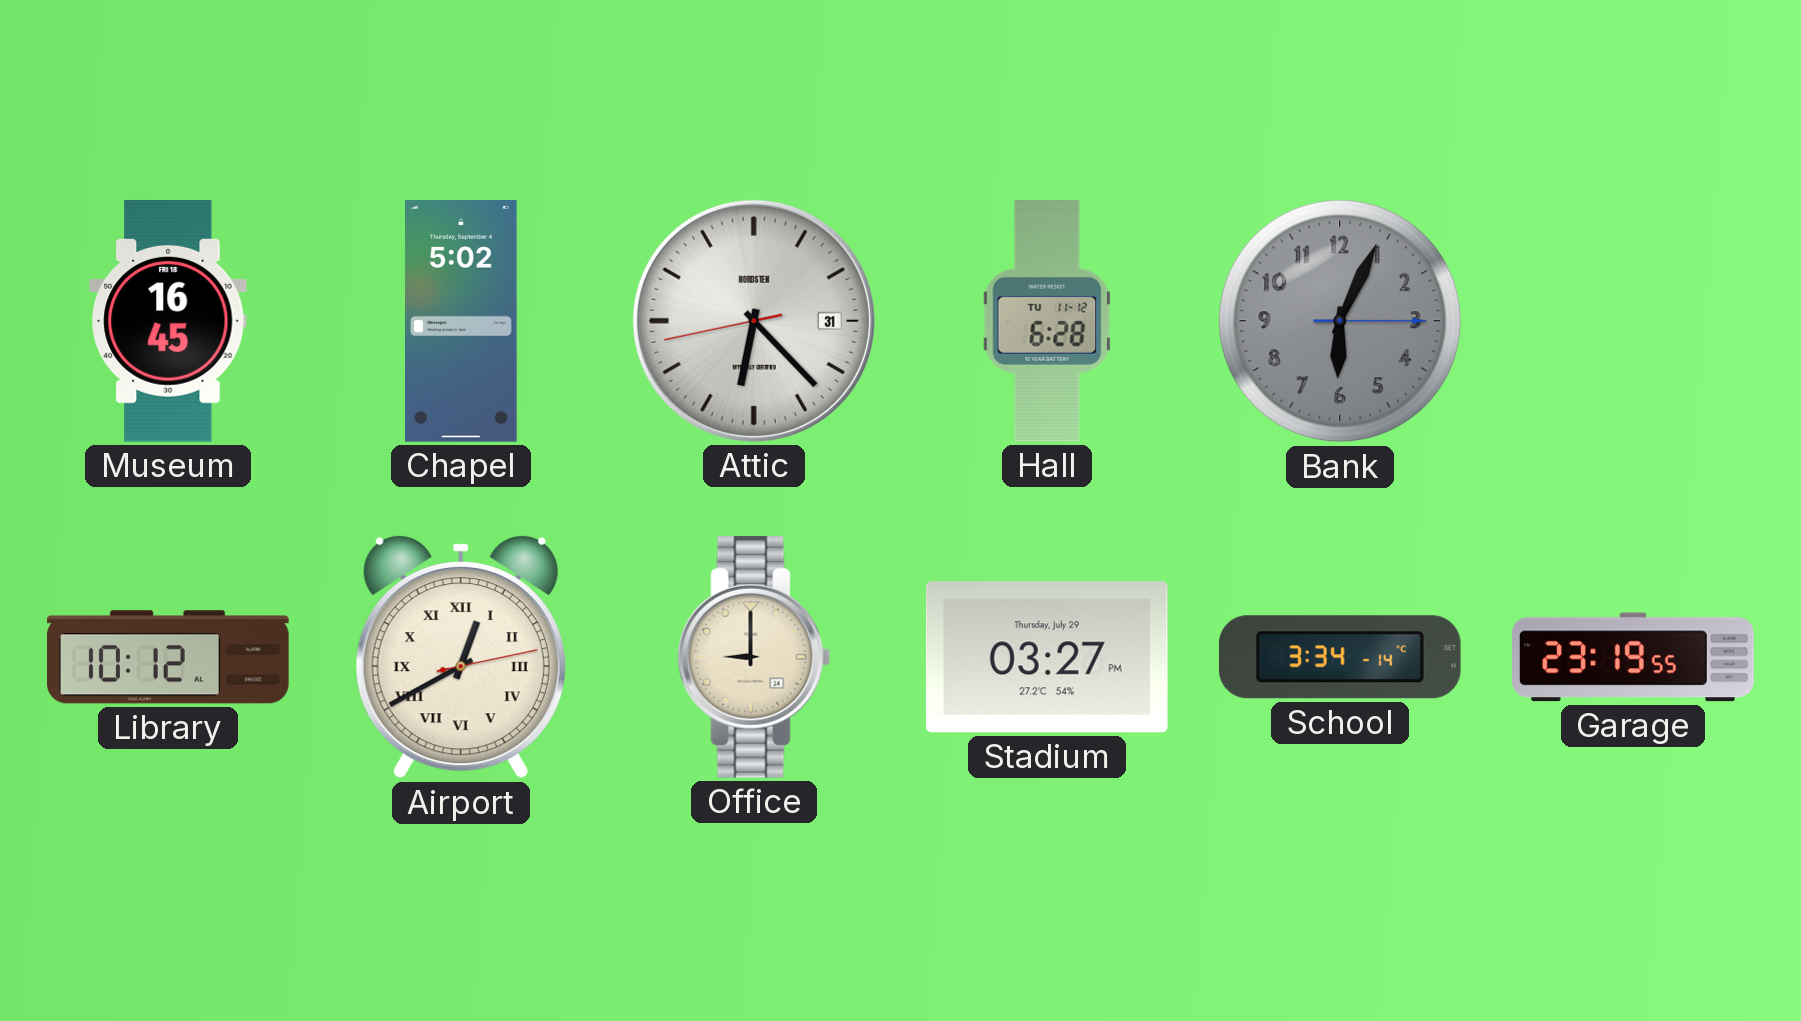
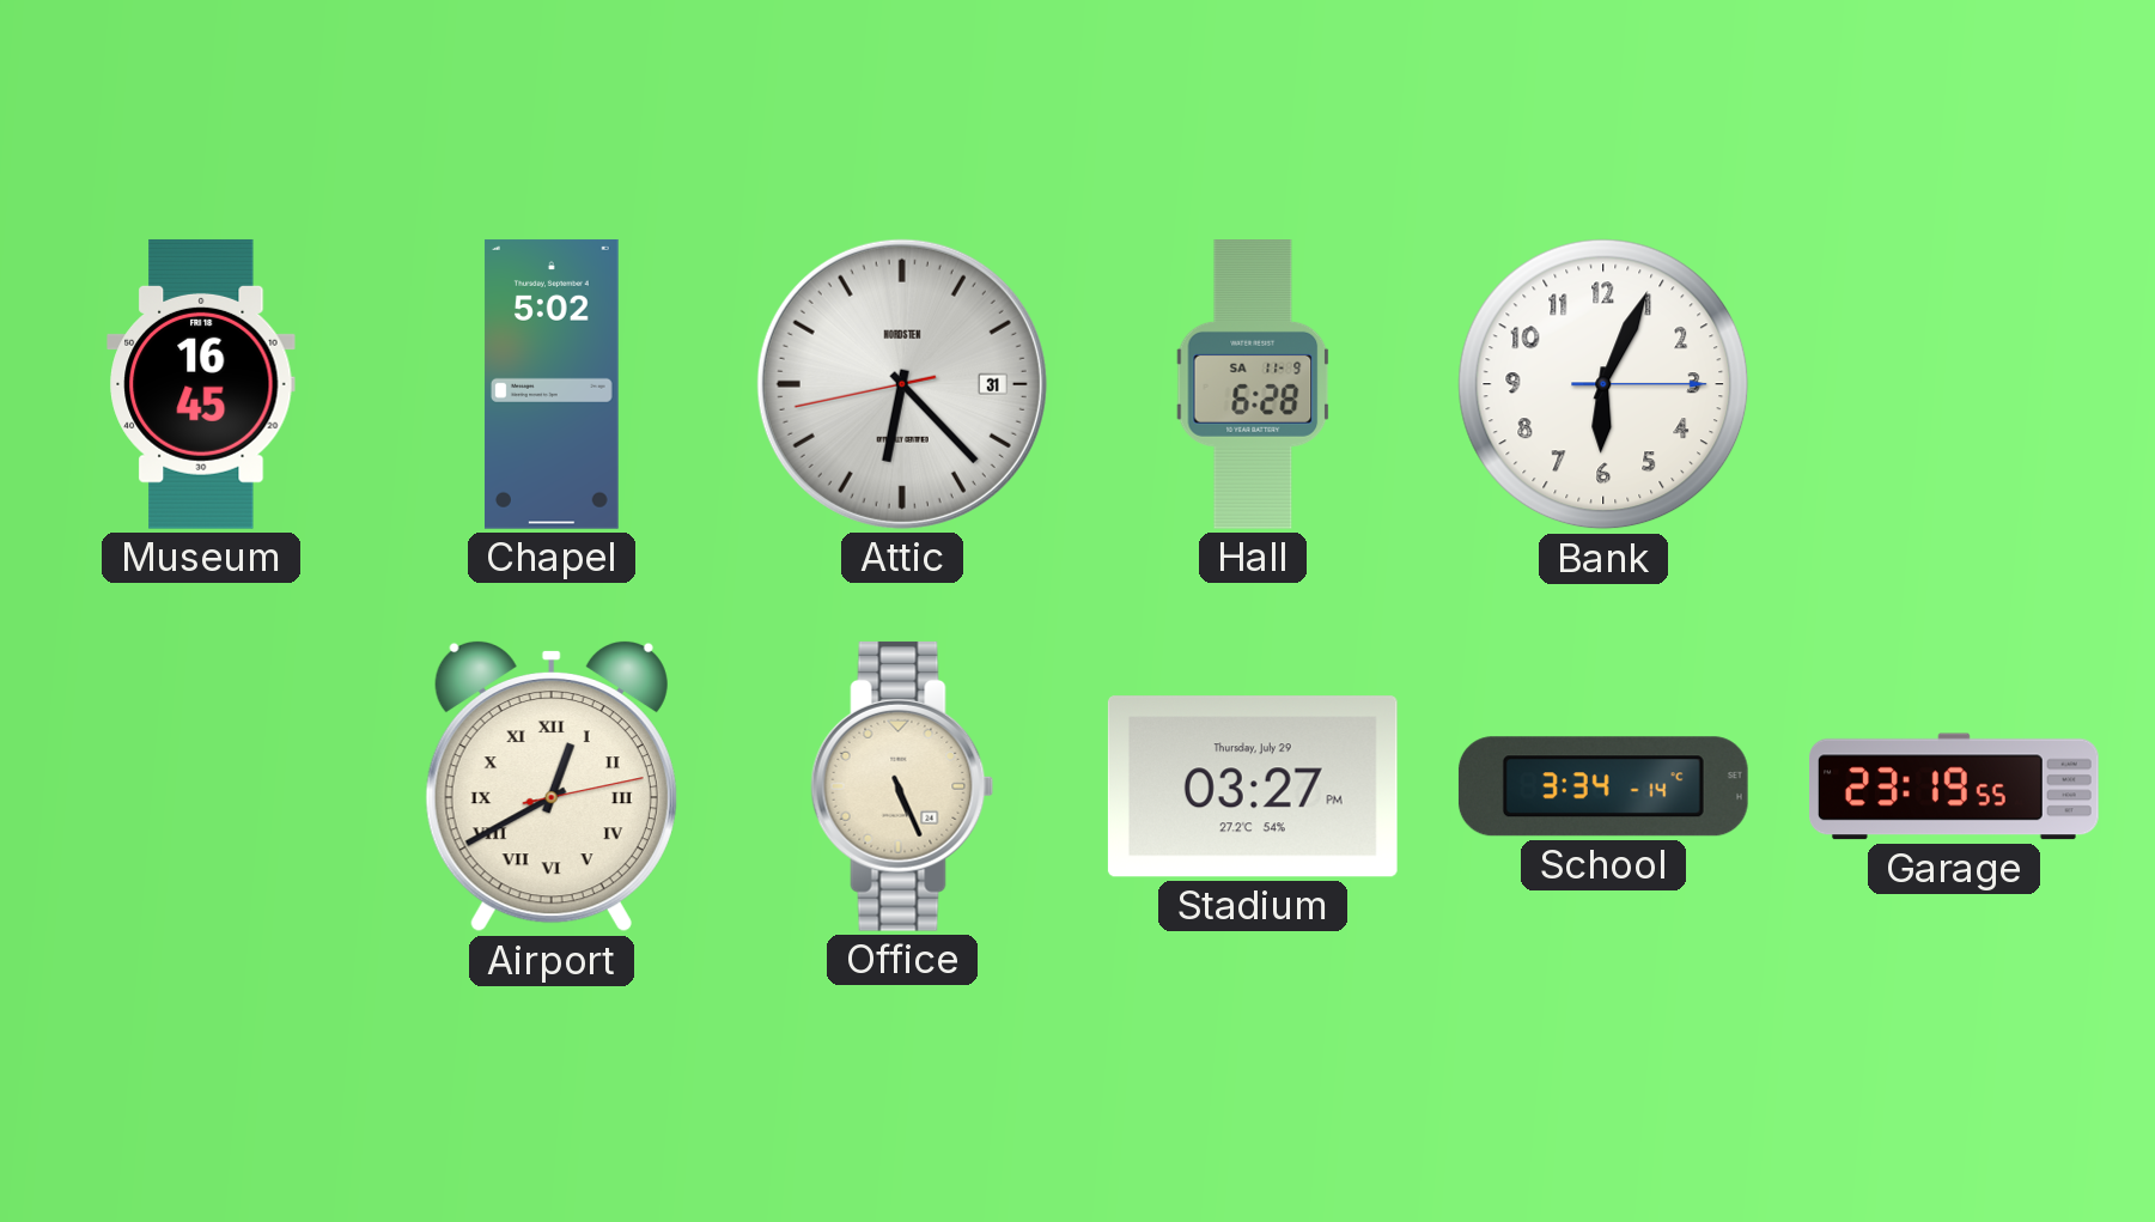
Hall date: TU 11-12 -> SA 11-9 (1253, 385)
Bank dial: grey -> white (1603, 384)
Library: 10:12 -> none (168, 657)
Office: 9:00 -> 5:26 (902, 786)
